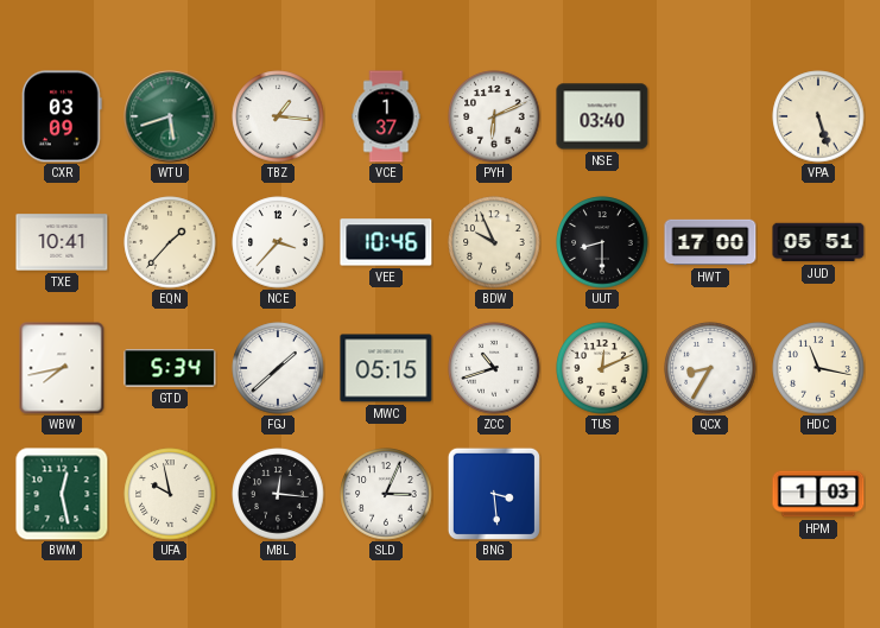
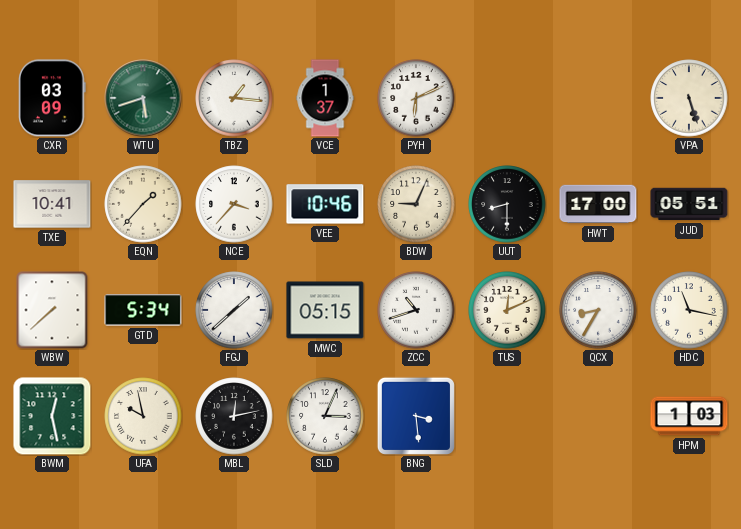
NSE: 03:40 -> none (602, 116)
BDW: 9:56 -> 9:04 (416, 204)
WBW: 7:43 -> 7:38 (52, 310)
MBL: 12:16 -> 12:13 (234, 416)
